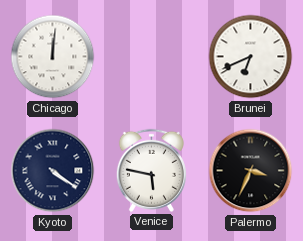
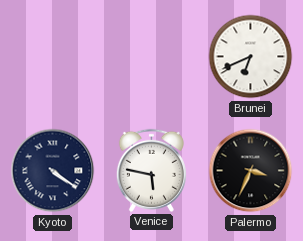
Chicago: 12:01 -> none (53, 57)
